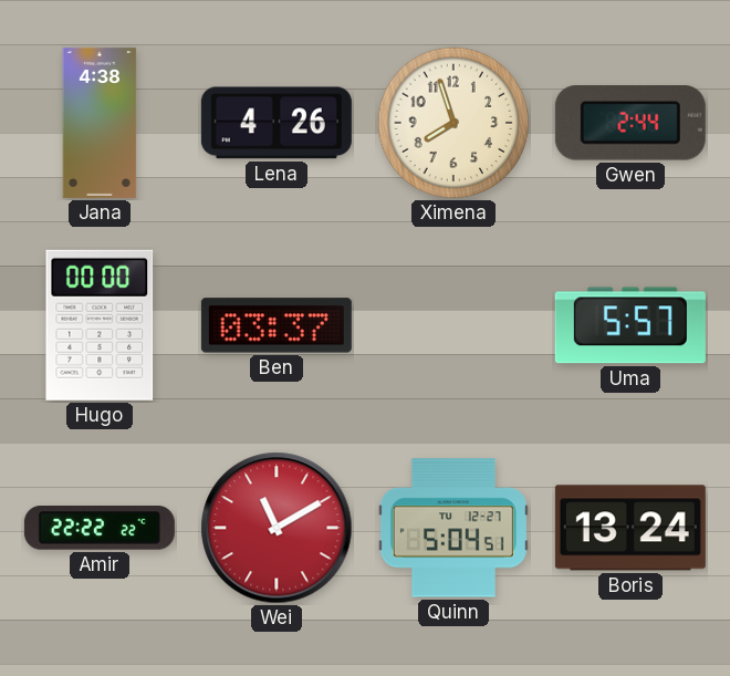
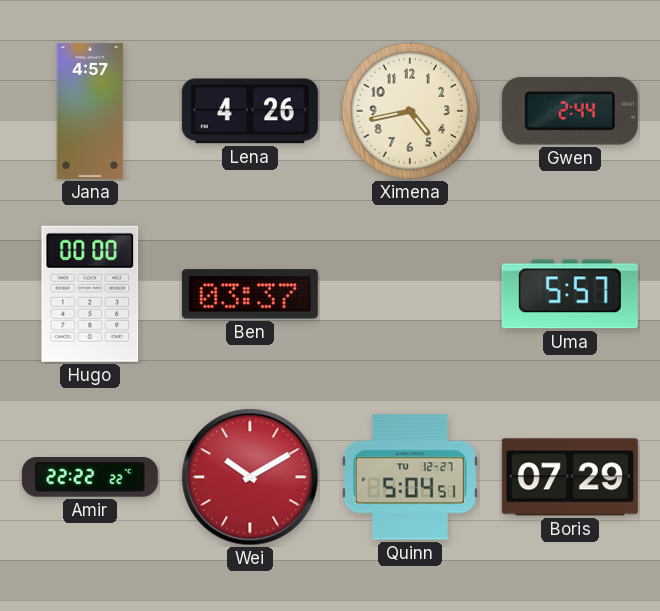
Jana: 4:38 -> 4:57 (90, 111)
Ximena: 7:57 -> 4:43 (410, 111)
Wei: 11:10 -> 10:10 (250, 477)
Boris: 13:24 -> 07:29 (570, 477)
